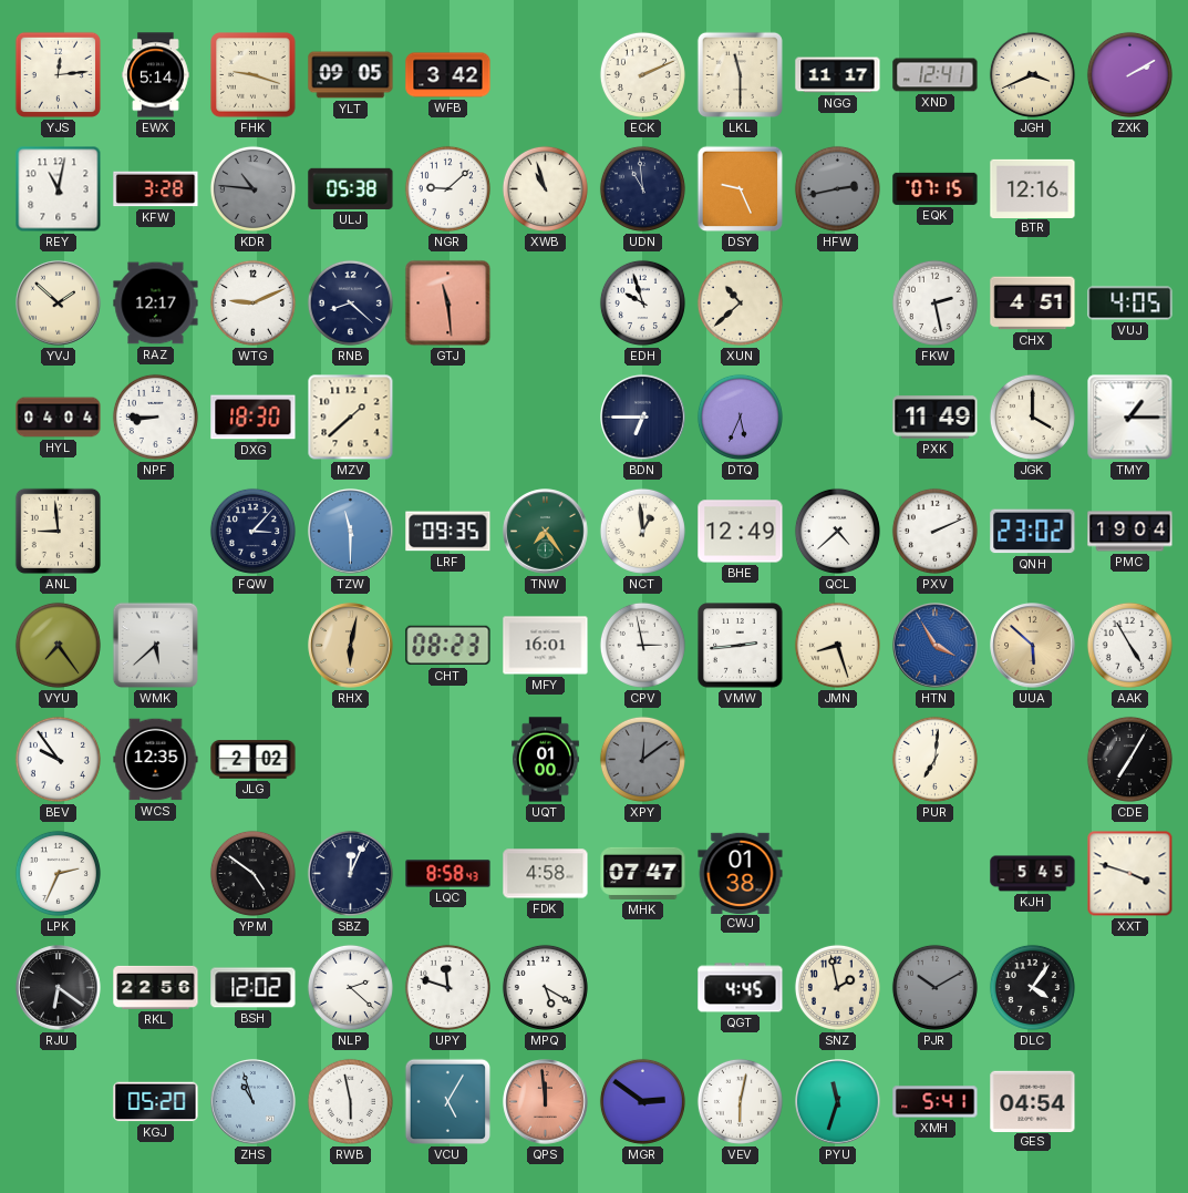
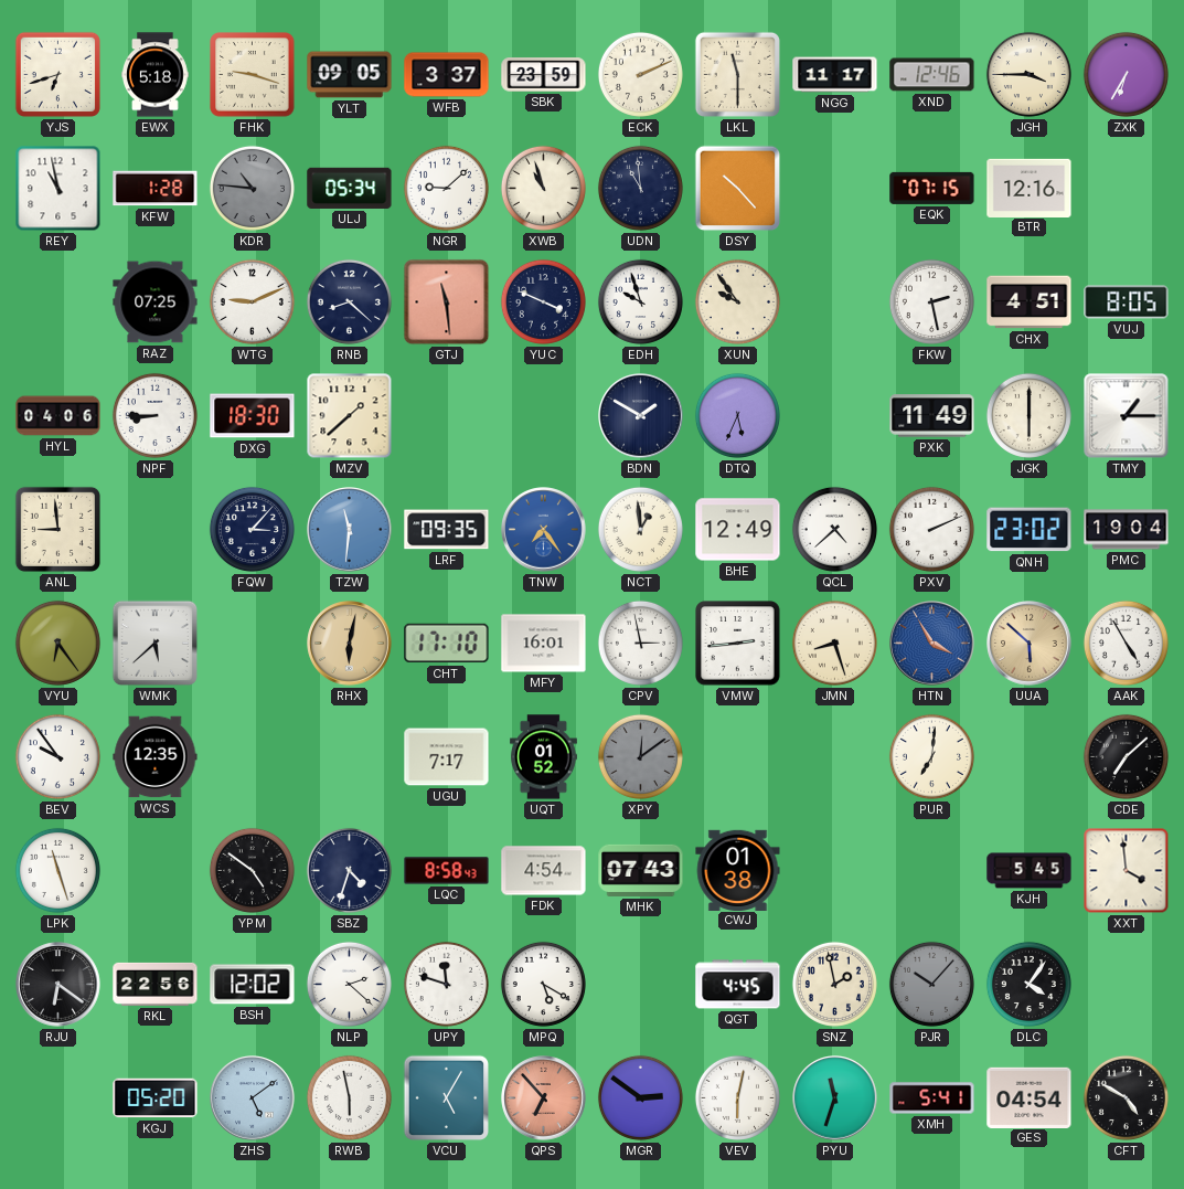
YJS: 12:14 -> 6:42 (57, 74)
EWX: 5:14 -> 5:18 (156, 75)
WFB: 3:42 -> 3:37 (447, 75)
SBK: none -> 23:59 (544, 75)
XND: 12:41 -> 12:46 (932, 75)
JGH: 3:41 -> 3:45 (1028, 74)
ZXK: 2:10 -> 6:35 (1126, 74)
REY: 11:02 -> 10:58 (58, 189)
KFW: 3:28 -> 1:28 (156, 189)
ULJ: 05:38 -> 05:34 (350, 188)
DSY: 9:26 -> 10:23 (738, 189)
HFW: 2:43 -> none (837, 188)
YVJ: 1:52 -> none (59, 304)
RAZ: 12:17 -> 07:25 (156, 302)
YUC: none -> 3:49 (543, 301)
XUN: 10:38 -> 9:54 (737, 301)
VUJ: 4:05 -> 8:05 (1127, 302)
HYL: 04:04 -> 04:06 (58, 416)
BDN: 6:45 -> 1:50 (641, 416)
JGK: 4:00 -> 6:00 (1028, 415)
TZW: 11:30 -> 11:31 (350, 530)
TNW dial: green -> blue (544, 530)
VYU: 7:24 -> 6:24 (57, 643)
CHT: 08:23 -> 17:10 (447, 644)
JLG: 2:02 -> none (254, 760)
UGU: none -> 7:17 (447, 757)
UQT: 01:00 -> 01:52 (544, 757)
CDE: 7:05 -> 7:08 (1126, 756)
LPK: 2:34 -> 11:27 (57, 870)
SBZ: 12:04 -> 4:33 (349, 870)
FDK: 4:58 -> 4:54 (544, 871)
MHK: 07:47 -> 07:43 (641, 870)
XXT: 3:48 -> 3:59 (1127, 871)
PJR: 10:10 -> 10:07 (931, 984)
ZHS: 10:57 -> 5:09 (253, 1098)
QPS: 11:59 -> 6:53 (544, 1098)
CFT: none -> 4:50 (1126, 1097)
